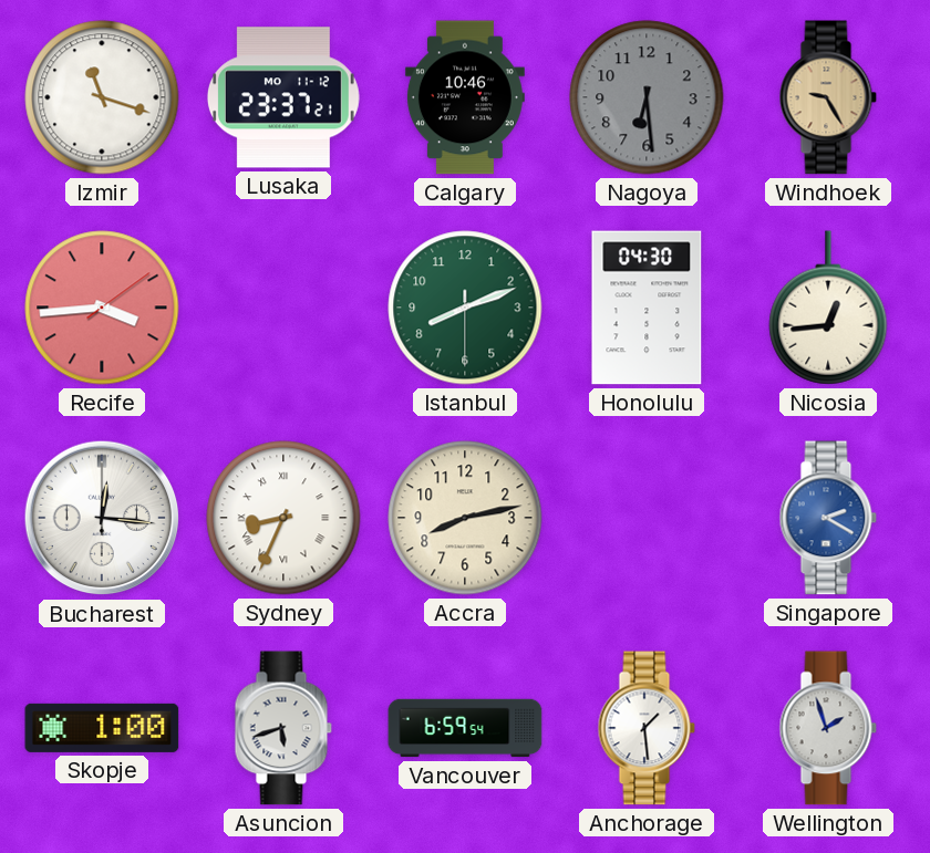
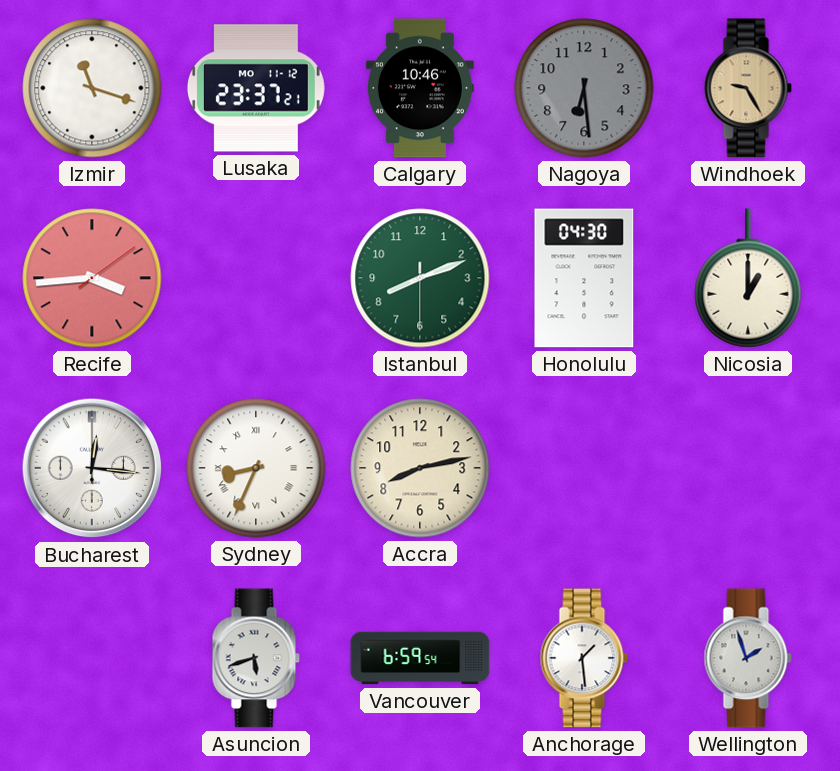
Nicosia: 12:44 -> 1:00 (748, 278)
Singapore: 2:20 -> none (828, 518)
Skopje: 1:00 -> none (102, 728)
